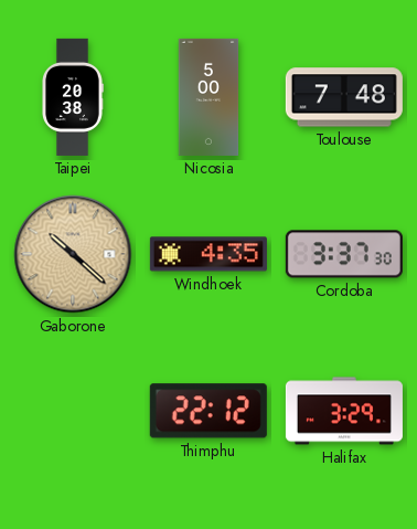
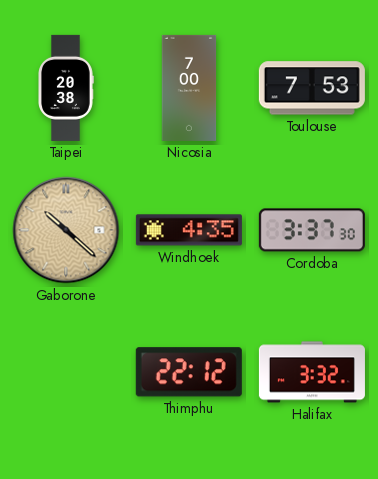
Nicosia: 5:00 -> 7:00 (189, 88)
Toulouse: 7:48 -> 7:53 (312, 88)
Halifax: 3:29 -> 3:32 (312, 372)
